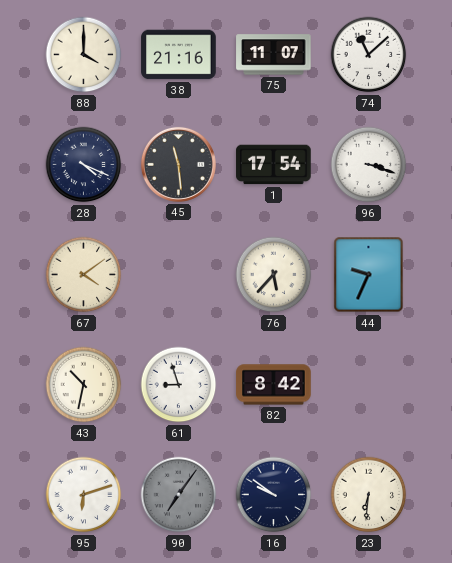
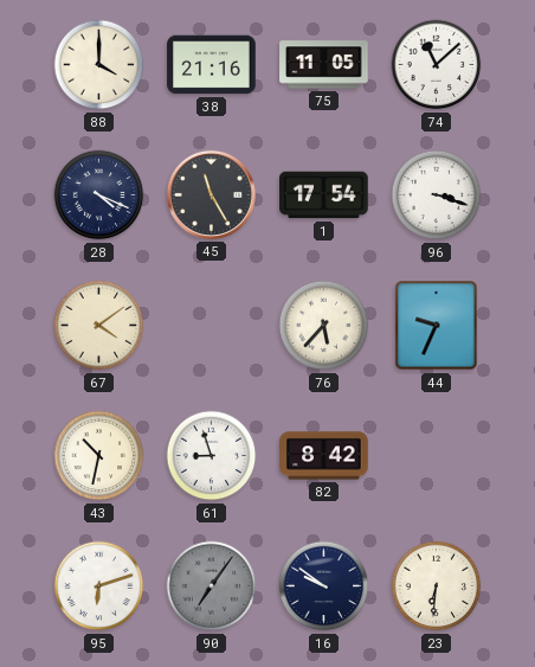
75: 11:07 -> 11:05 (324, 65)
45: 11:29 -> 11:25 (211, 194)
